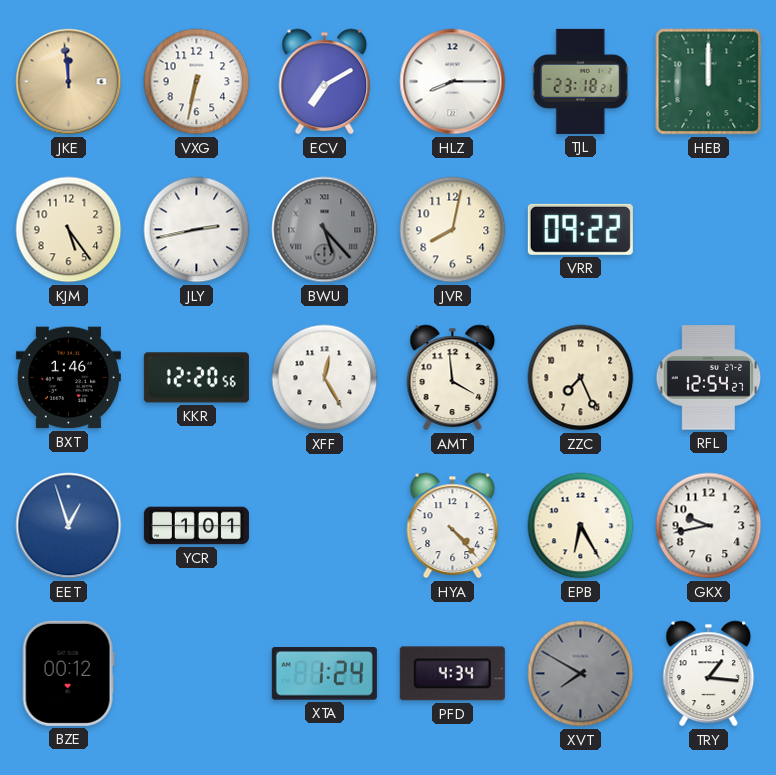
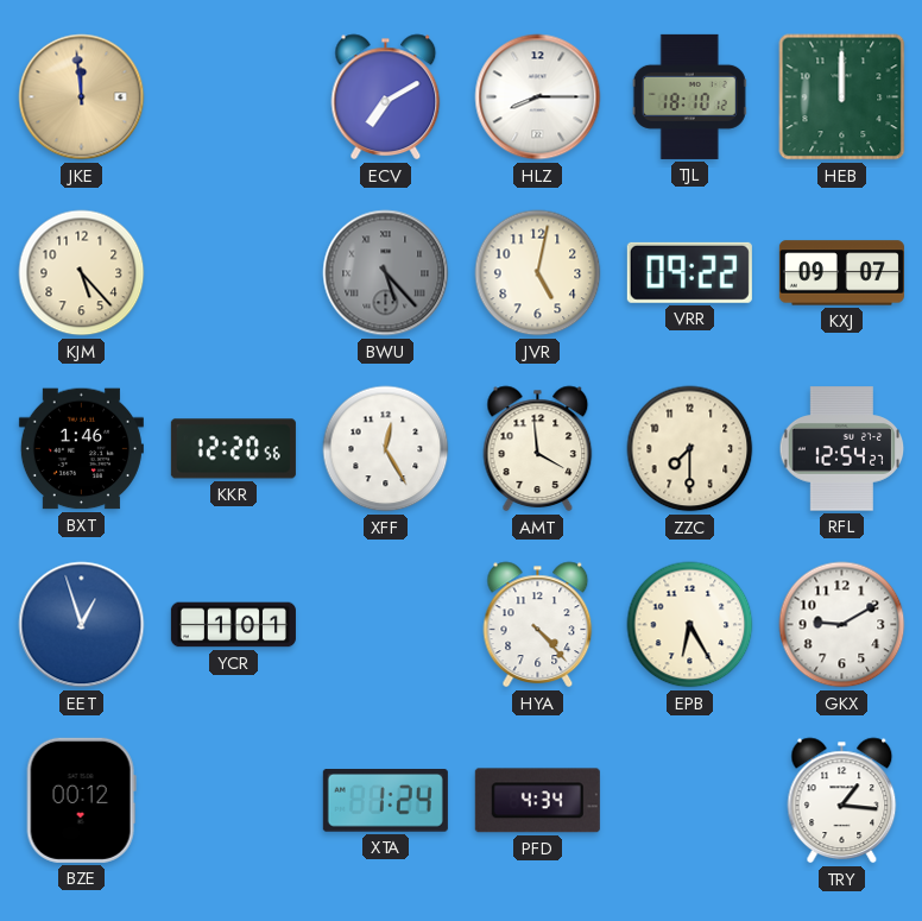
VXG: 6:32 -> none (197, 82)
TJL: 23:18 -> 18:10 (689, 96)
KJM: 5:24 -> 5:23 (82, 273)
JLY: 2:43 -> none (197, 230)
JVR: 8:02 -> 5:02 (538, 273)
KXJ: none -> 09:07 (841, 273)
ZZC: 7:26 -> 7:30 (690, 449)
GKX: 9:43 -> 9:10 (842, 625)
XVT: 7:50 -> none (581, 674)
